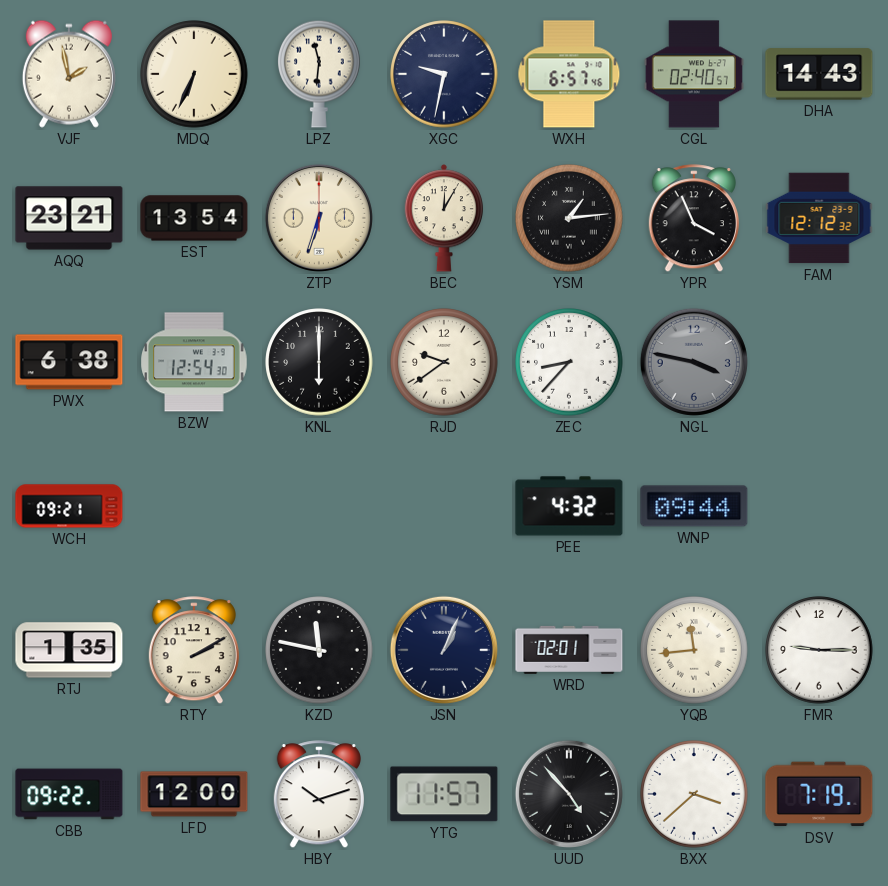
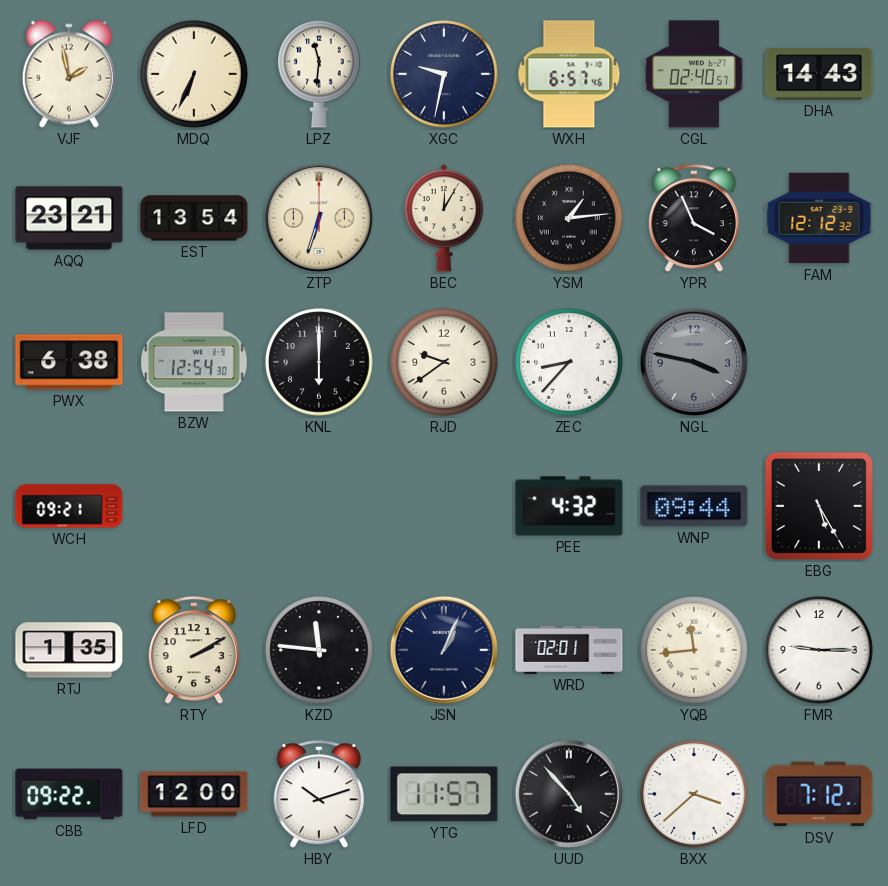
EBG: none -> 5:25 (819, 506)
KZD: 11:47 -> 11:46 (319, 650)
DSV: 7:19 -> 7:12 (819, 794)
